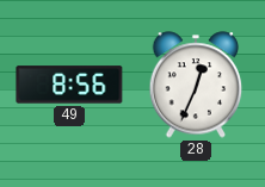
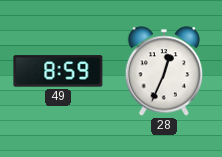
49: 8:56 -> 8:59 (58, 71)
